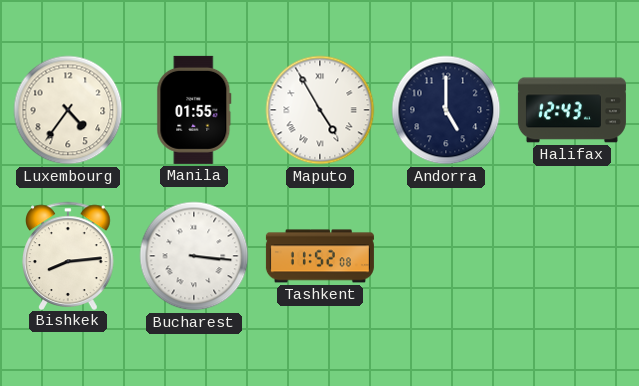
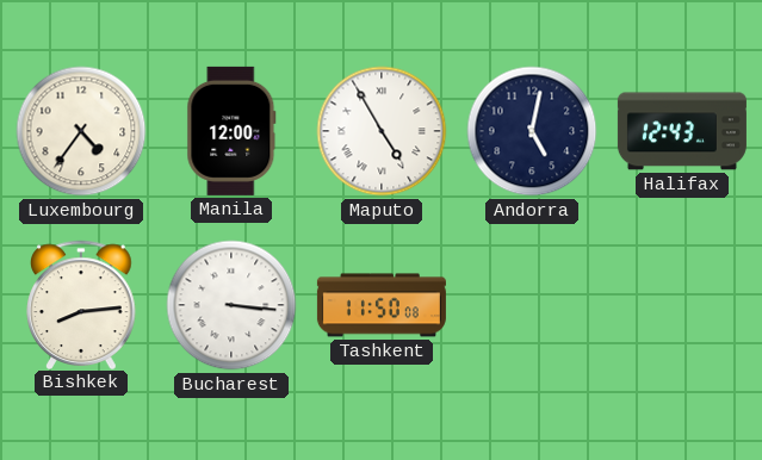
Manila: 01:55 -> 12:00 (231, 131)
Andorra: 5:00 -> 5:02 (532, 131)
Tashkent: 11:52 -> 11:50 (382, 305)
